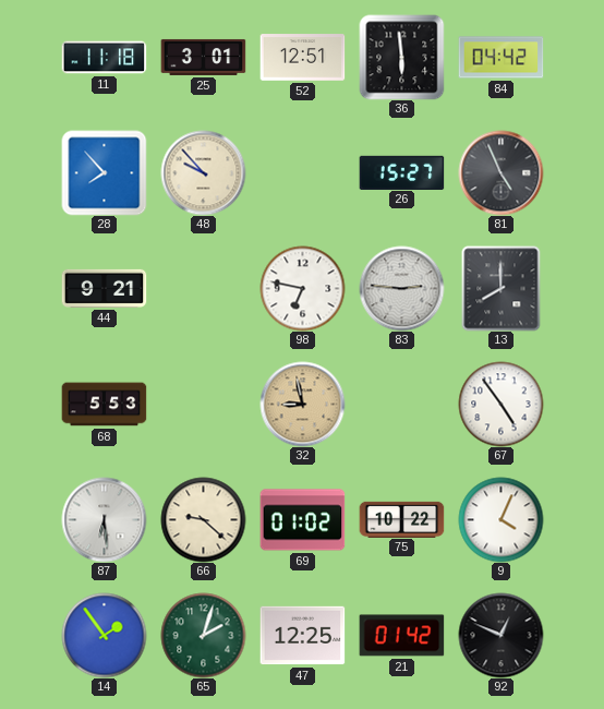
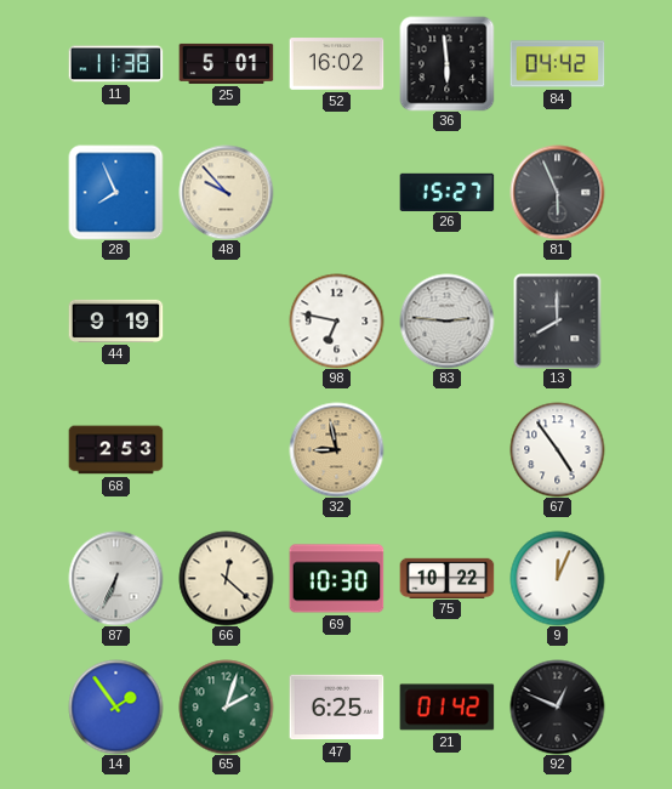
11: 11:18 -> 11:38 (115, 64)
25: 3:01 -> 5:01 (226, 63)
52: 12:51 -> 16:02 (336, 64)
28: 7:53 -> 7:56 (115, 192)
81: 4:56 -> 5:56 (557, 192)
44: 9:21 -> 9:19 (115, 320)
68: 5:53 -> 2:53 (115, 450)
87: 6:29 -> 6:34 (115, 578)
66: 9:22 -> 12:22 (226, 578)
69: 01:02 -> 10:30 (336, 579)
9: 4:04 -> 12:04 (557, 578)
47: 12:25 -> 6:25 (336, 708)
